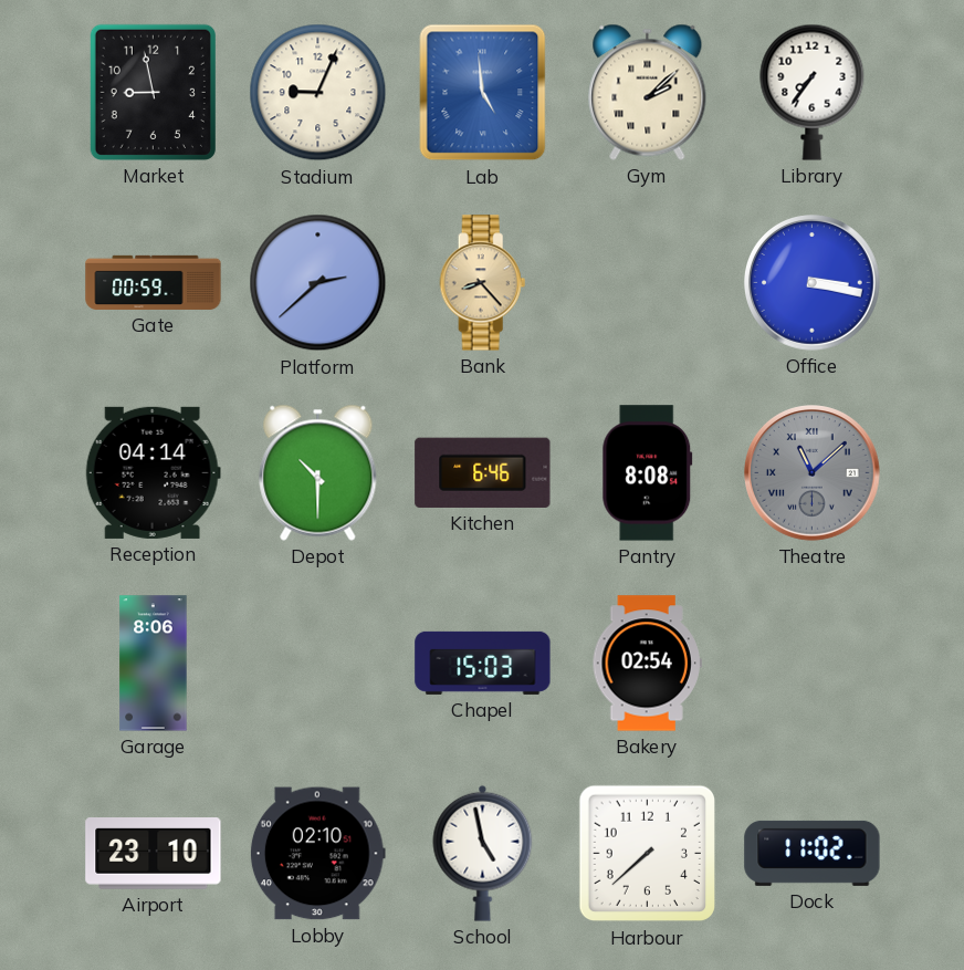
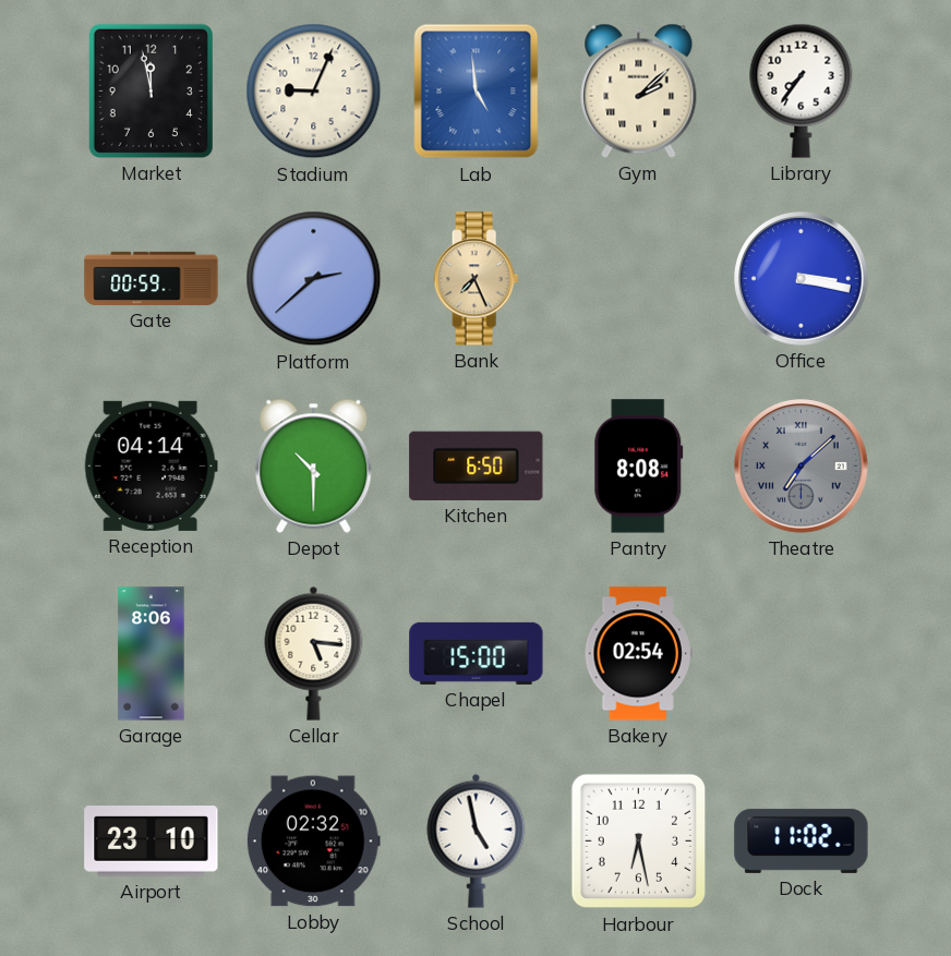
Market: 8:58 -> 11:58 (151, 90)
Bank: 8:23 -> 7:26 (477, 279)
Kitchen: 6:46 -> 6:50 (477, 465)
Theatre: 11:08 -> 7:08 (802, 467)
Cellar: none -> 5:16 (314, 653)
Chapel: 15:03 -> 15:00 (477, 653)
Lobby: 02:10 -> 02:32 (313, 842)
Harbour: 7:38 -> 6:28 (639, 842)
